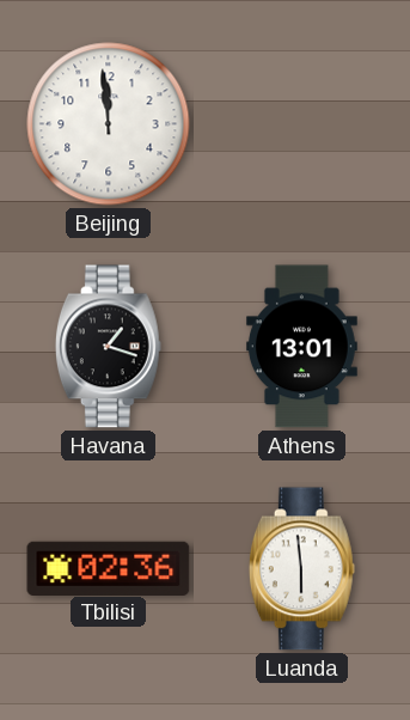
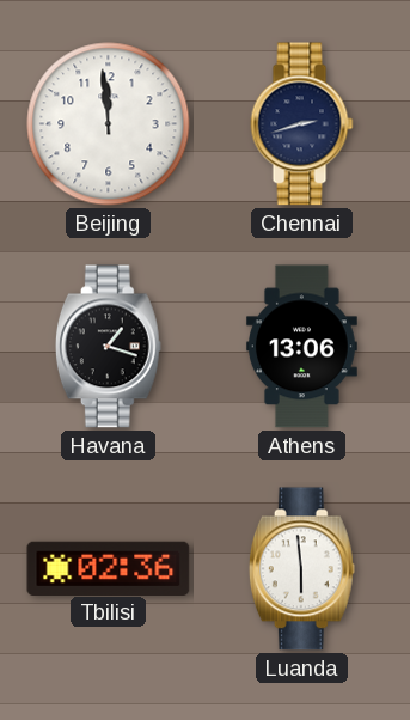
Chennai: none -> 2:42 (302, 124)
Athens: 13:01 -> 13:06 (301, 347)
